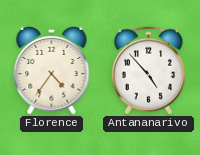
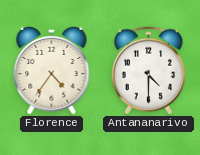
Antananarivo: 4:53 -> 4:30 (148, 71)
